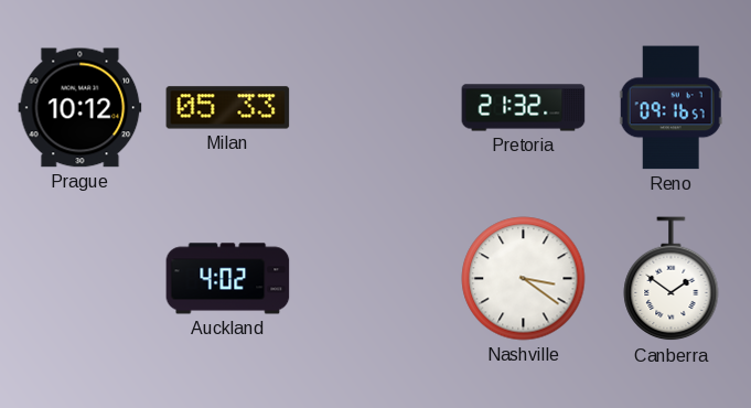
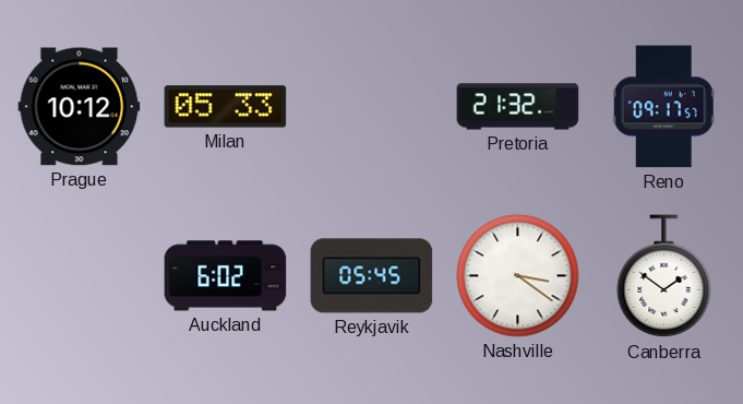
Reno: 09:16 -> 09:17 (663, 107)
Auckland: 4:02 -> 6:02 (226, 276)
Reykjavik: none -> 05:45 (372, 276)
